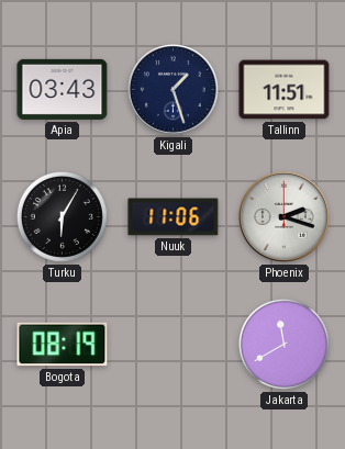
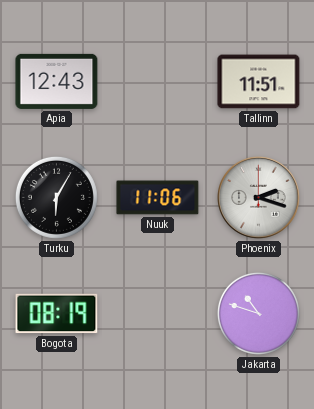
Apia: 03:43 -> 12:43 (57, 81)
Kigali: 1:27 -> none (174, 90)
Jakarta: 11:40 -> 10:48 (258, 313)
